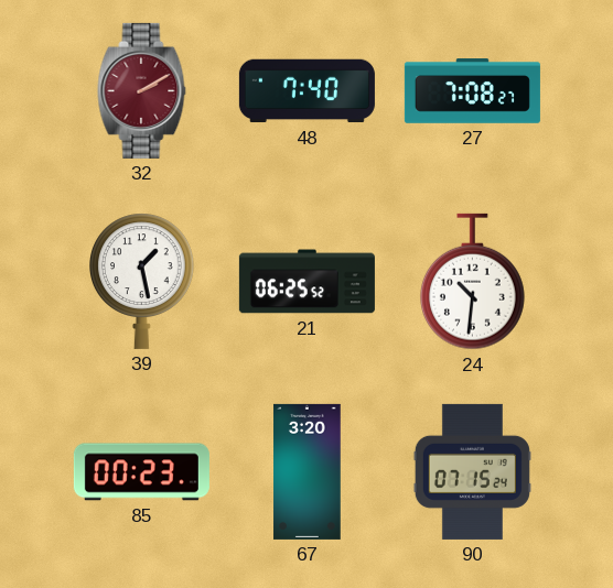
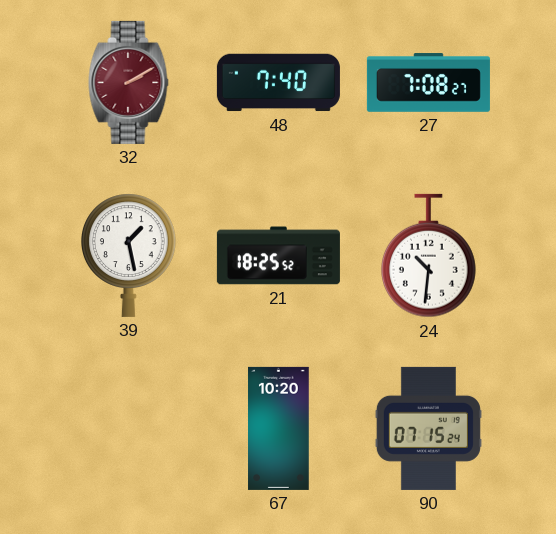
21: 06:25 -> 18:25 (278, 256)
85: 00:23 -> none (141, 472)
67: 3:20 -> 10:20 (279, 428)
